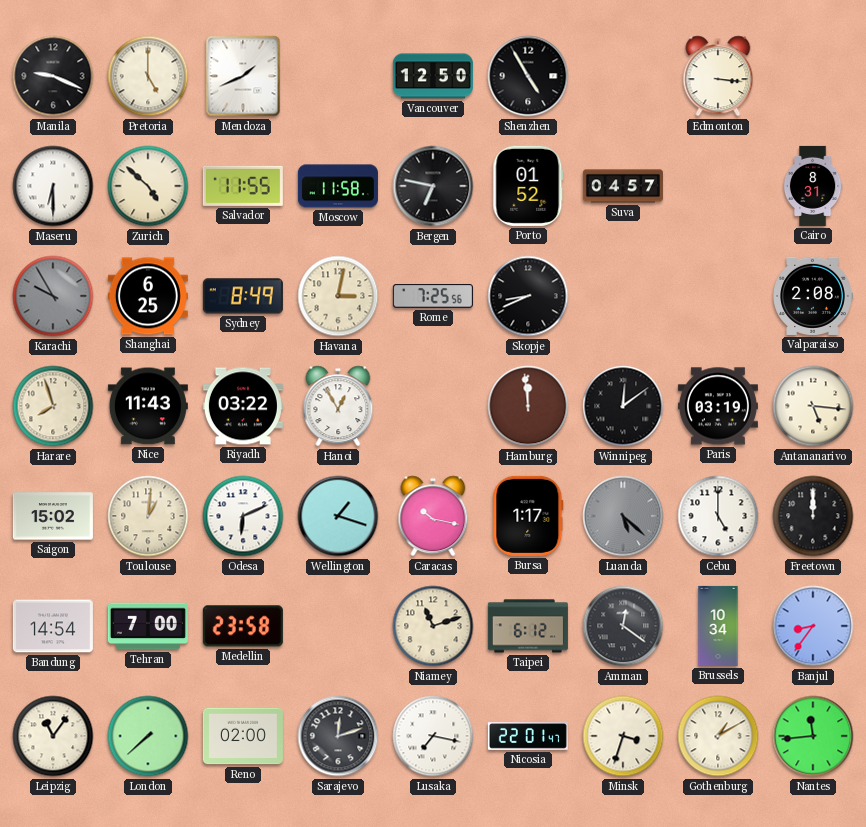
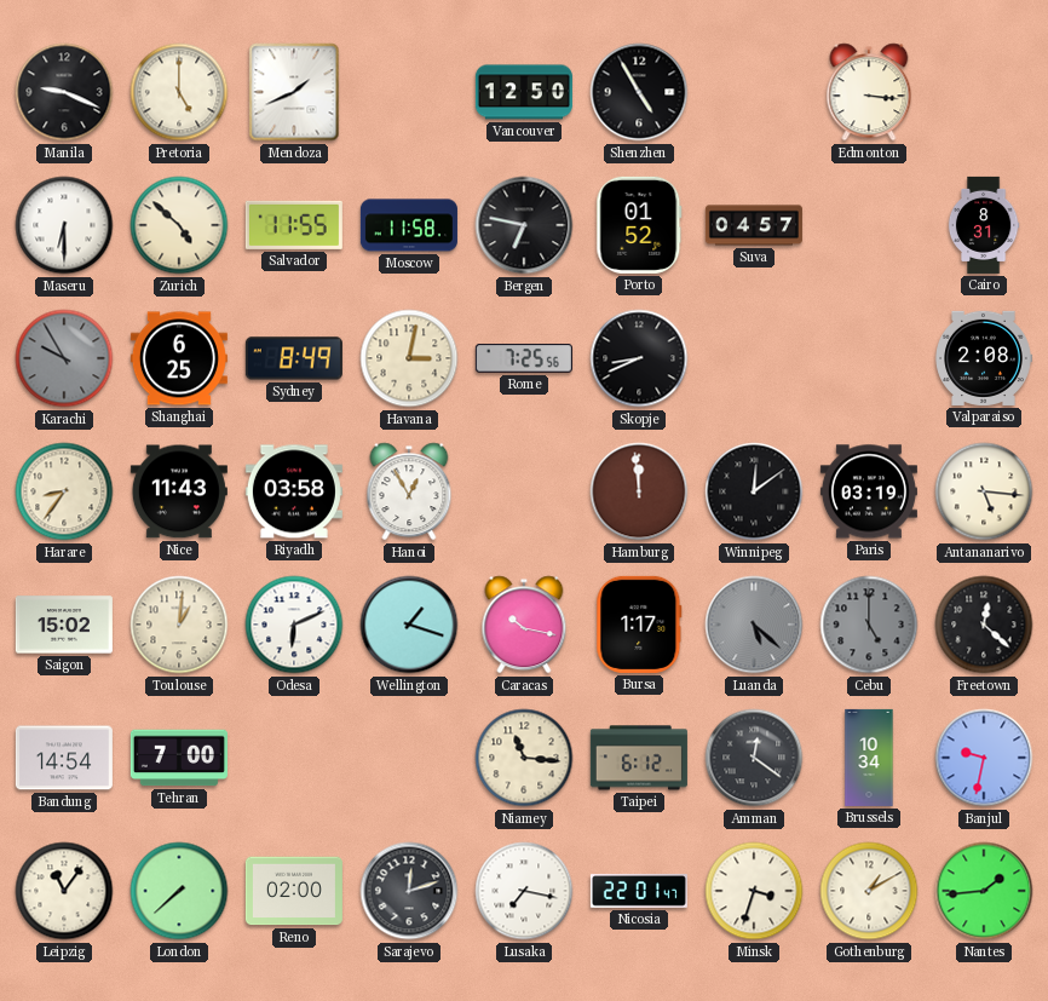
Harare: 7:57 -> 8:36 (64, 491)
Riyadh: 03:22 -> 03:58 (294, 491)
Cebu dial: white -> grey (869, 625)
Freetown: 12:00 -> 12:22 (984, 625)
Medellin: 23:58 -> none (243, 626)
Niamey: 11:12 -> 11:16 (524, 758)
Banjul: 8:36 -> 9:32 (984, 758)
Nantes: 11:44 -> 1:44 (984, 891)
